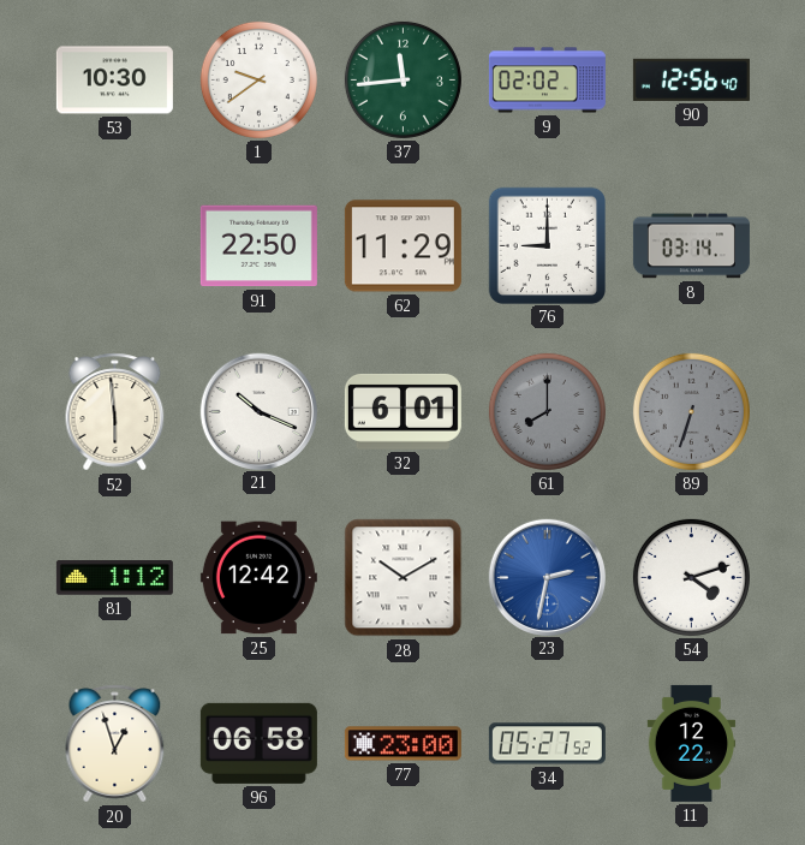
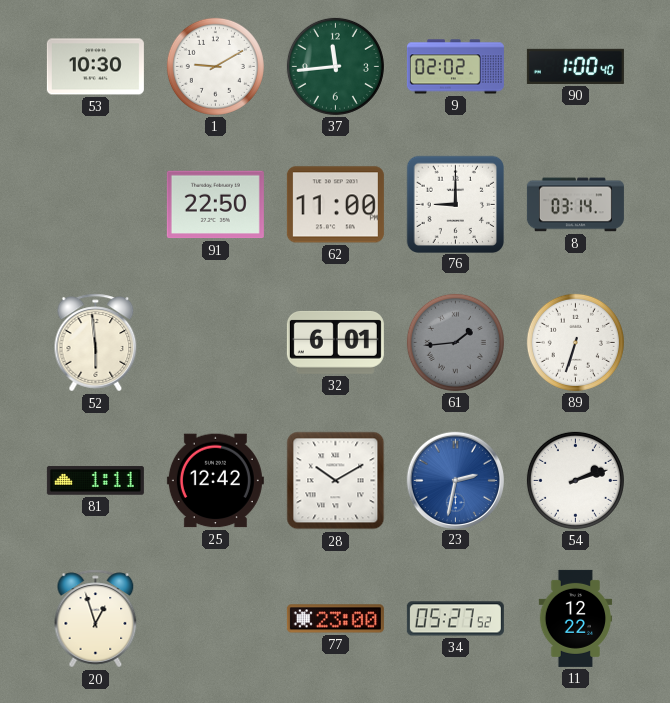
1: 9:39 -> 9:10 (215, 66)
90: 12:56 -> 1:00 (575, 66)
62: 11:29 -> 11:00 (335, 205)
21: 10:19 -> none (258, 411)
61: 8:00 -> 1:44 (455, 342)
89 dial: grey -> white (575, 342)
81: 1:12 -> 1:11 (95, 481)
54: 4:12 -> 2:12 (575, 480)
96: 06:58 -> none (258, 743)
